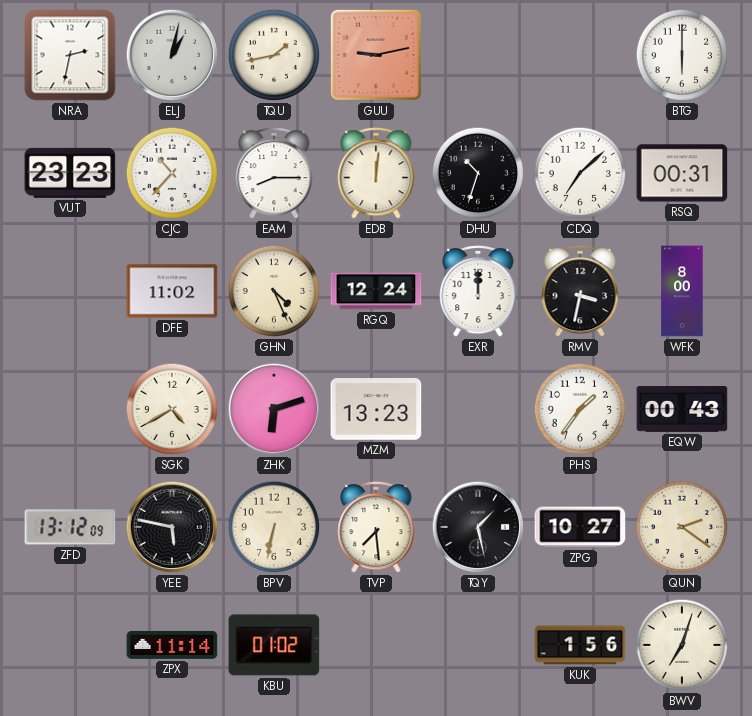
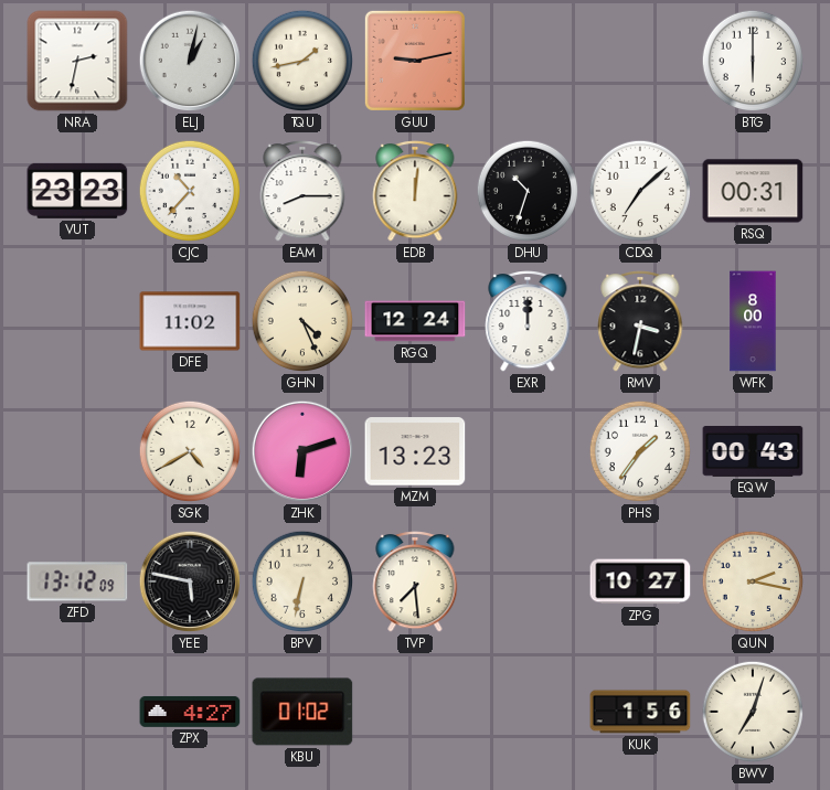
TQY: 1:28 -> none (478, 527)
QUN: 2:21 -> 2:17 (753, 581)
ZPX: 11:14 -> 4:27 (190, 712)
